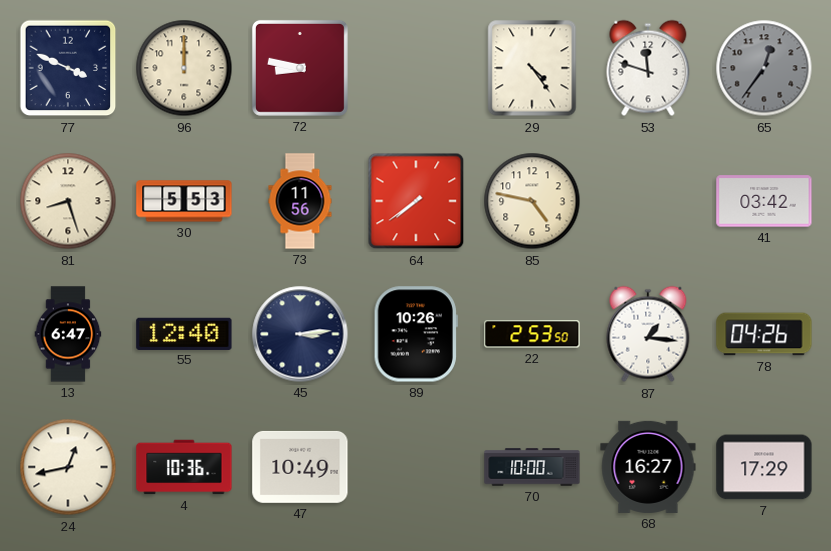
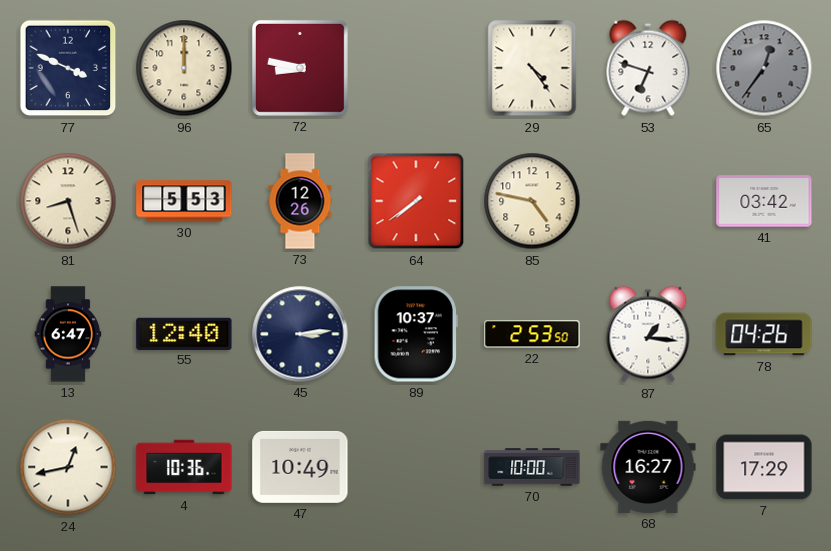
53: 11:48 -> 6:48 (648, 68)
73: 11:56 -> 12:26 (300, 201)
89: 10:26 -> 10:37 (416, 334)
